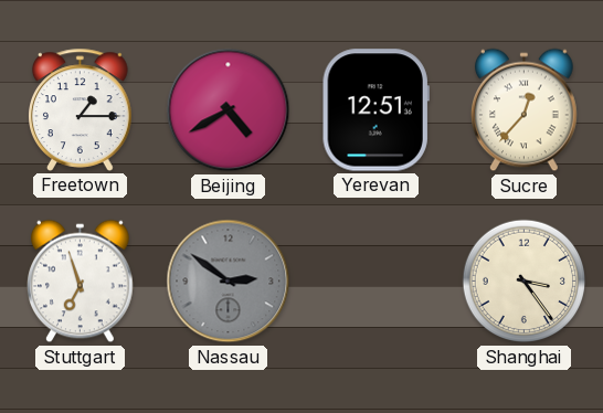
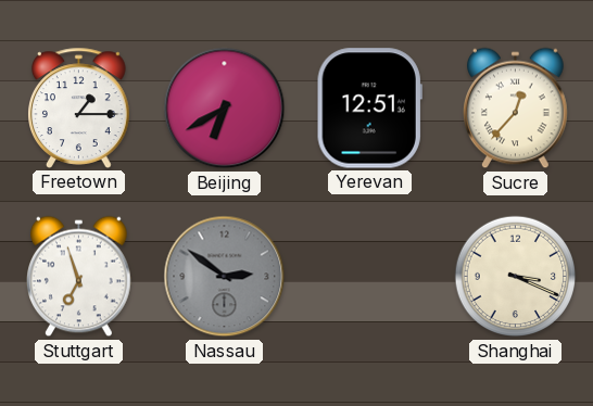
Beijing: 4:40 -> 6:40 (225, 109)
Shanghai: 3:24 -> 3:19 (516, 277)
